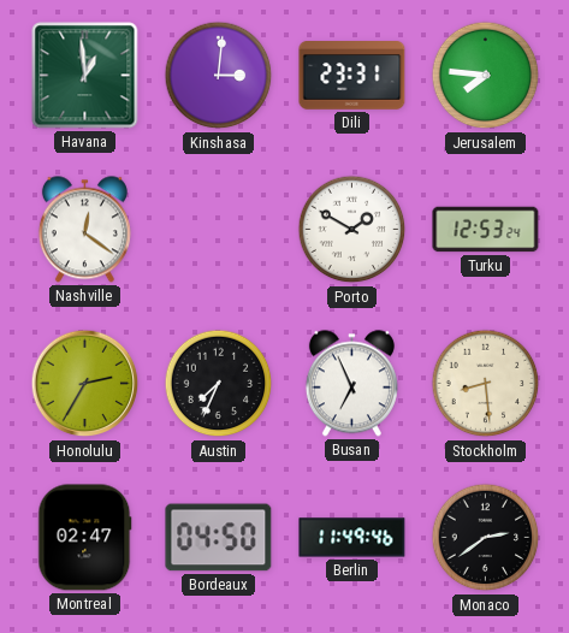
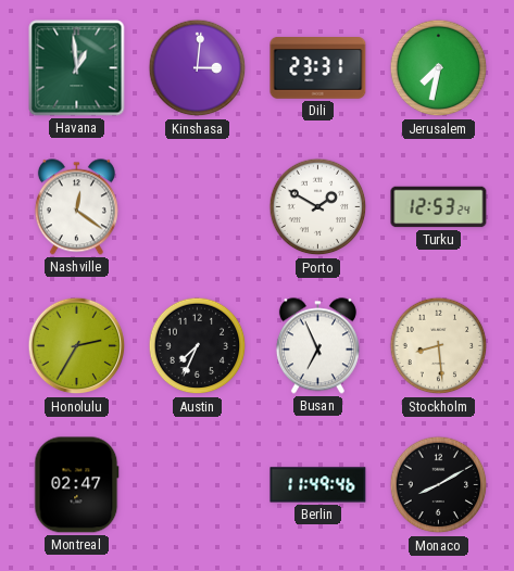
Jerusalem: 7:46 -> 7:32 (439, 68)
Bordeaux: 04:50 -> none (219, 538)
Monaco: 2:39 -> 8:10 (439, 485)
